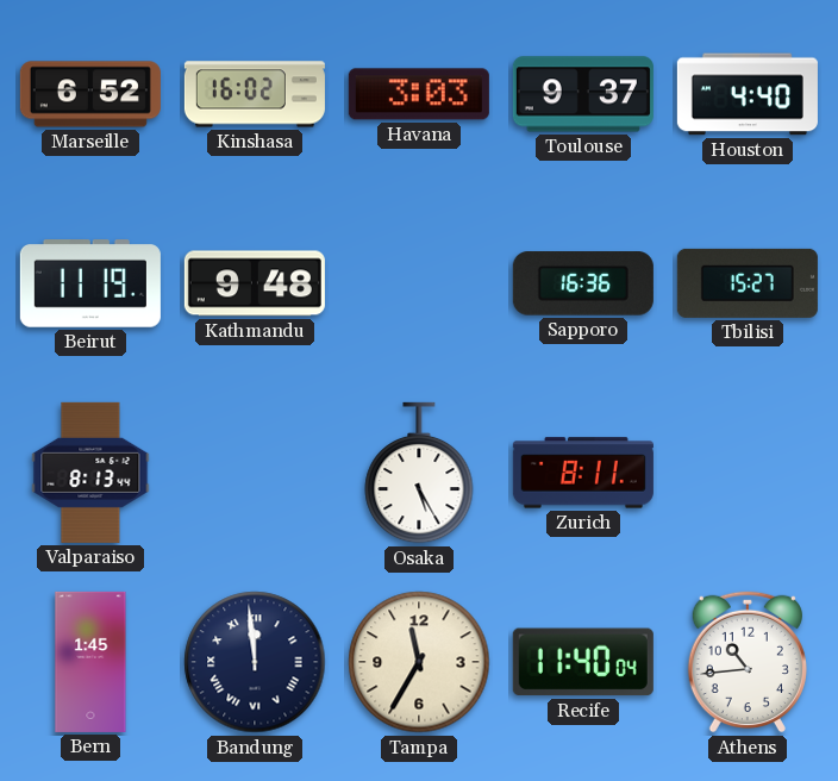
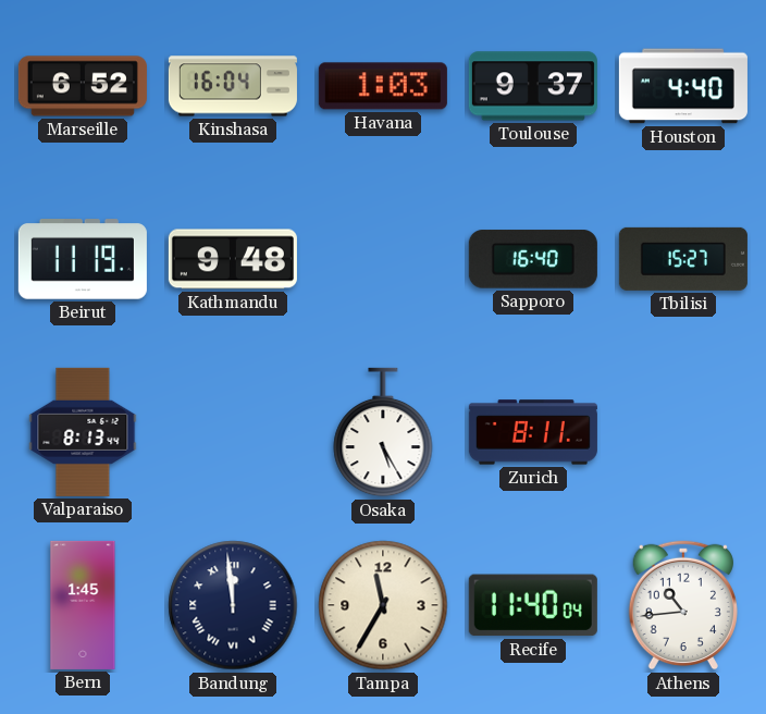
Kinshasa: 16:02 -> 16:04 (233, 86)
Havana: 3:03 -> 1:03 (383, 86)
Sapporo: 16:36 -> 16:40 (533, 259)
